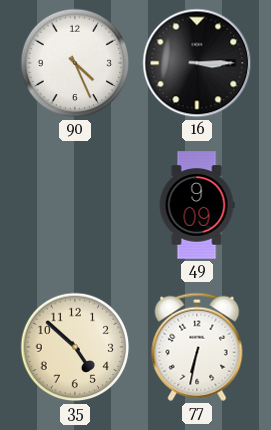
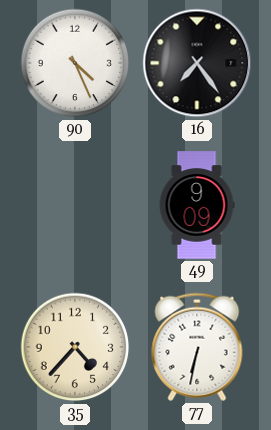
16: 3:15 -> 7:24 (197, 63)
35: 4:52 -> 4:37 (75, 347)
